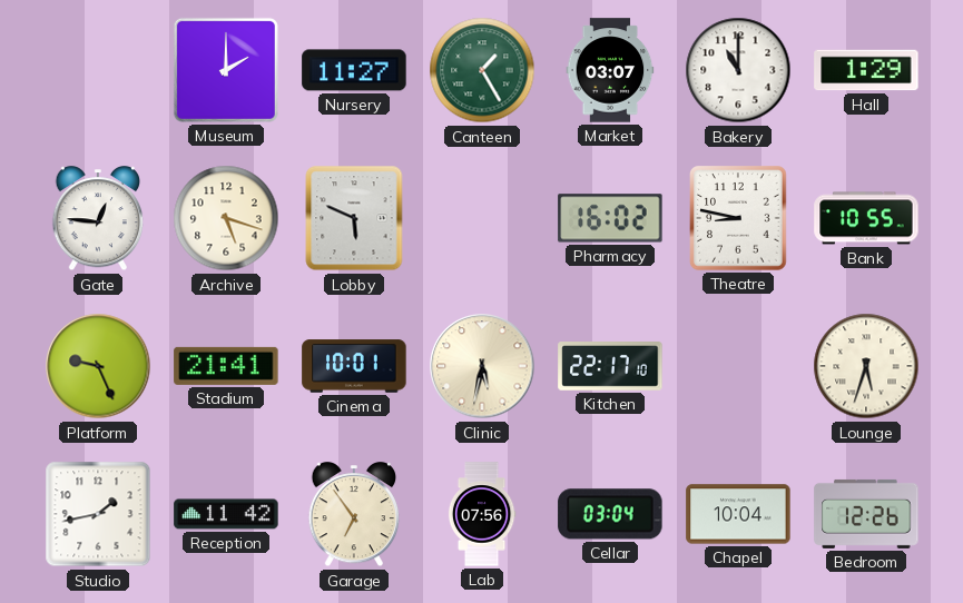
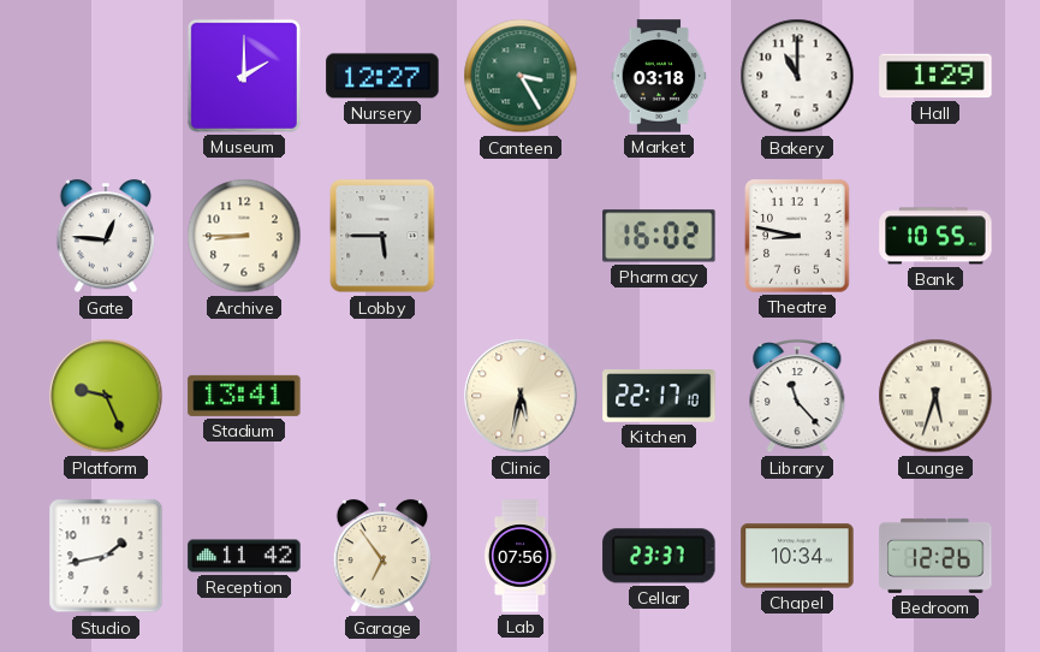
Nursery: 11:27 -> 12:27 (382, 76)
Canteen: 1:25 -> 3:25 (521, 76)
Market: 03:07 -> 03:18 (659, 76)
Archive: 5:18 -> 8:45 (244, 236)
Lobby: 5:49 -> 5:45 (382, 236)
Stadium: 21:41 -> 13:41 (244, 396)
Cinema: 10:01 -> none (354, 366)
Library: none -> 11:23 (797, 397)
Cellar: 03:04 -> 23:37 (659, 556)
Chapel: 10:04 -> 10:34 (797, 556)
